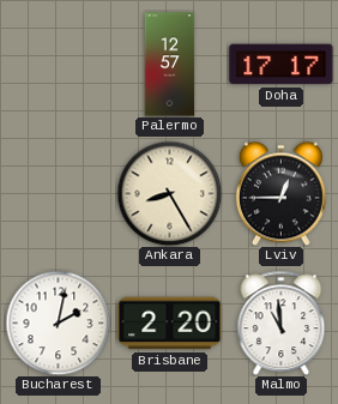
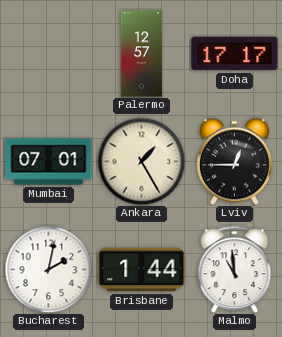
Mumbai: none -> 07:01 (49, 162)
Ankara: 8:25 -> 1:25 (141, 161)
Brisbane: 2:20 -> 1:44 (142, 270)
